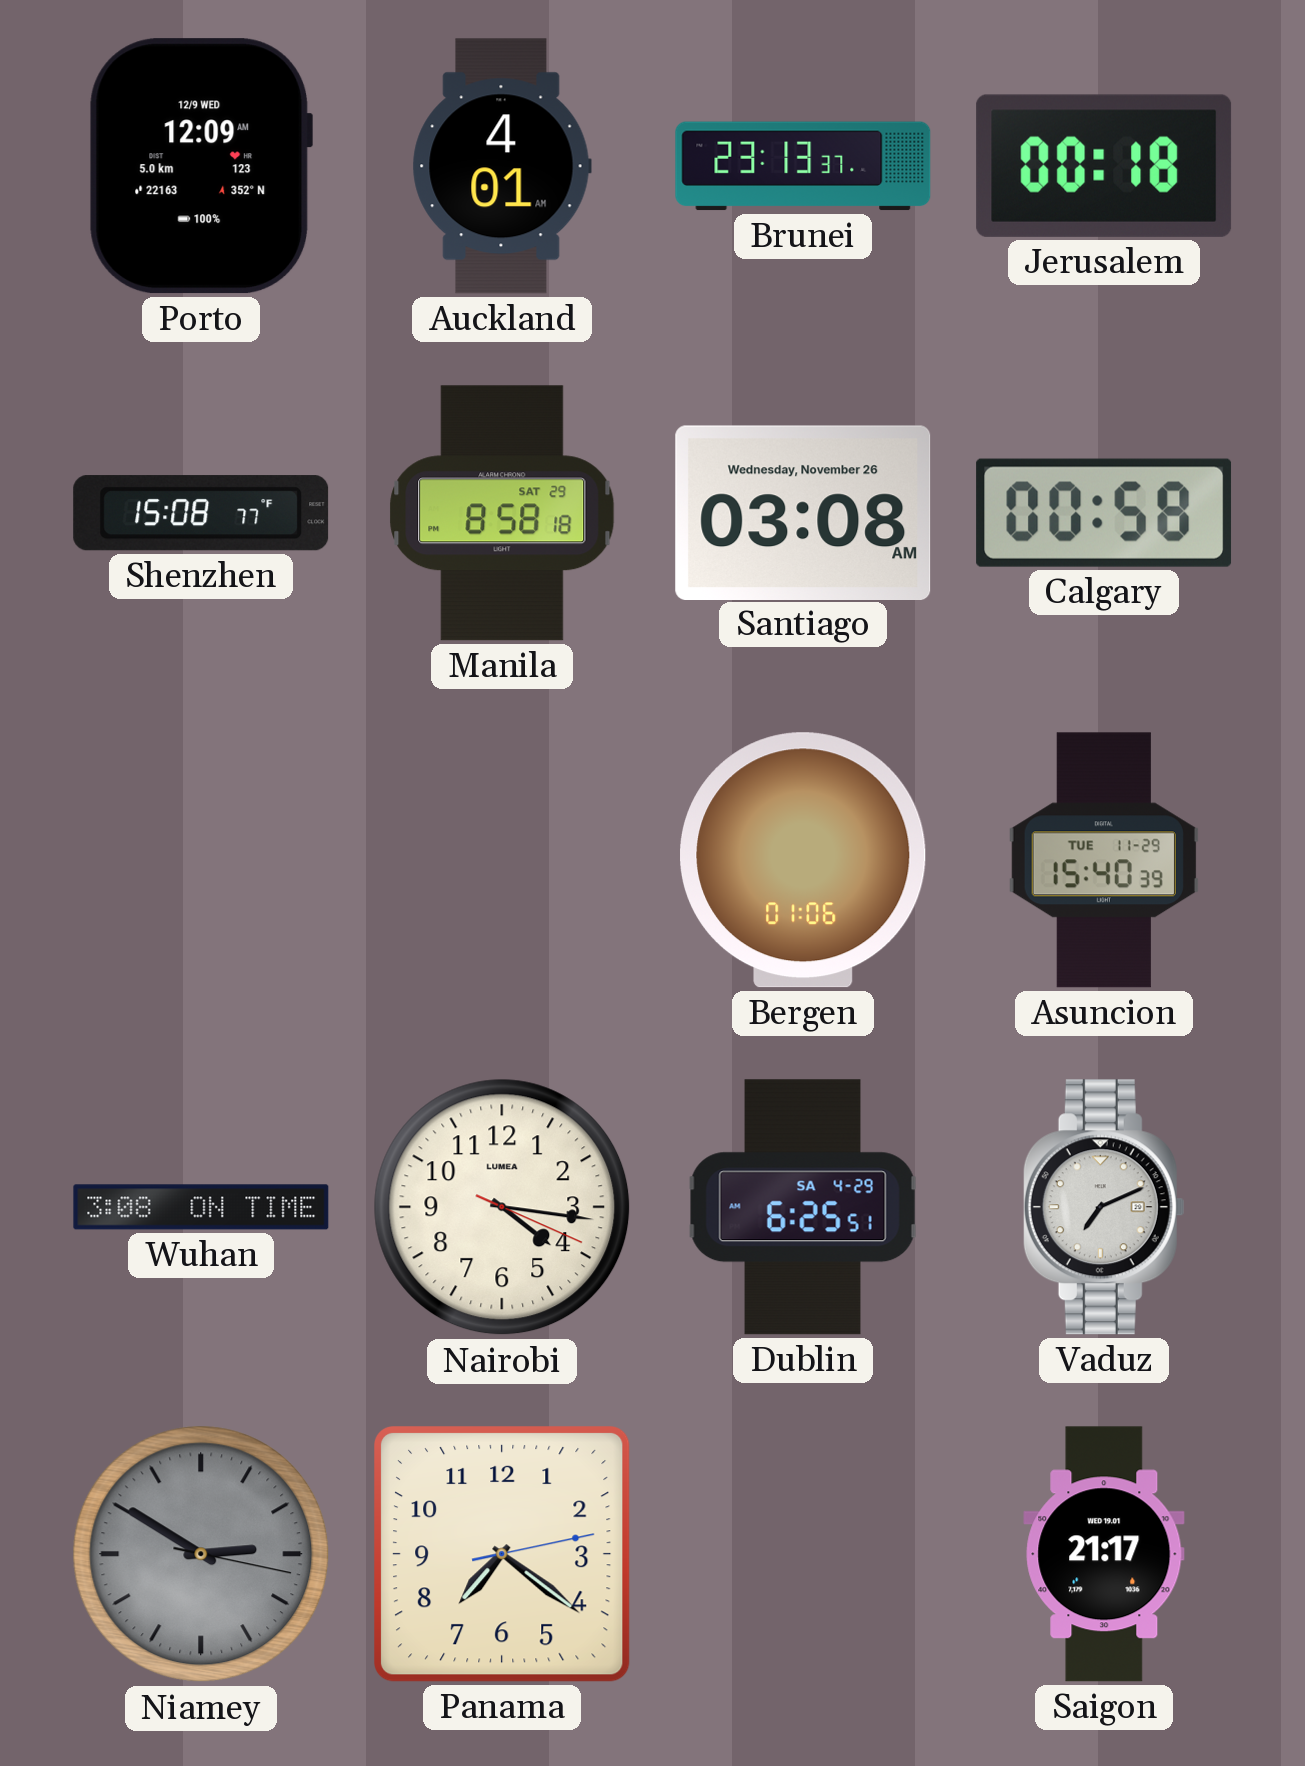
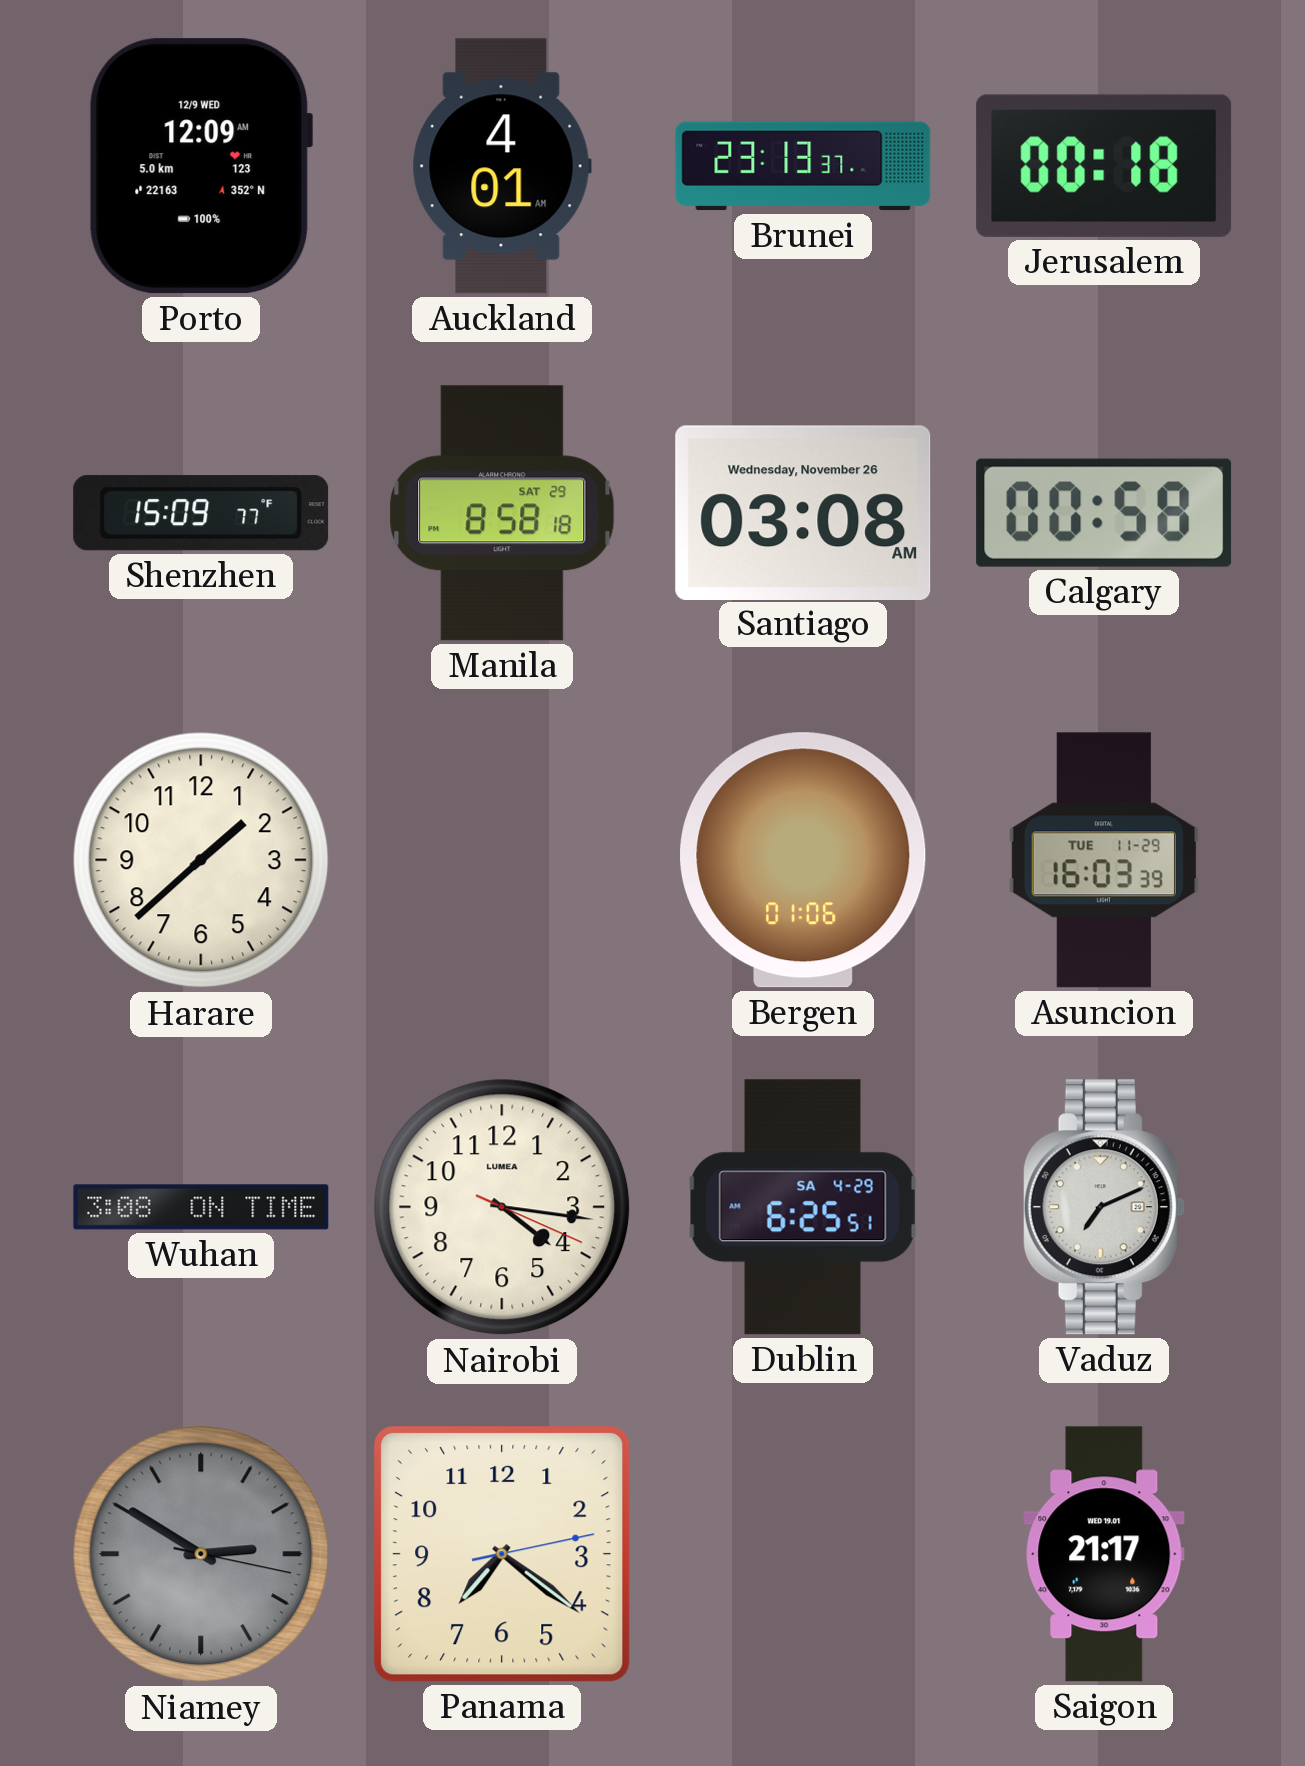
Shenzhen: 15:08 -> 15:09 (201, 513)
Harare: none -> 1:38 (201, 860)
Asuncion: 15:40 -> 16:03 (1104, 860)
